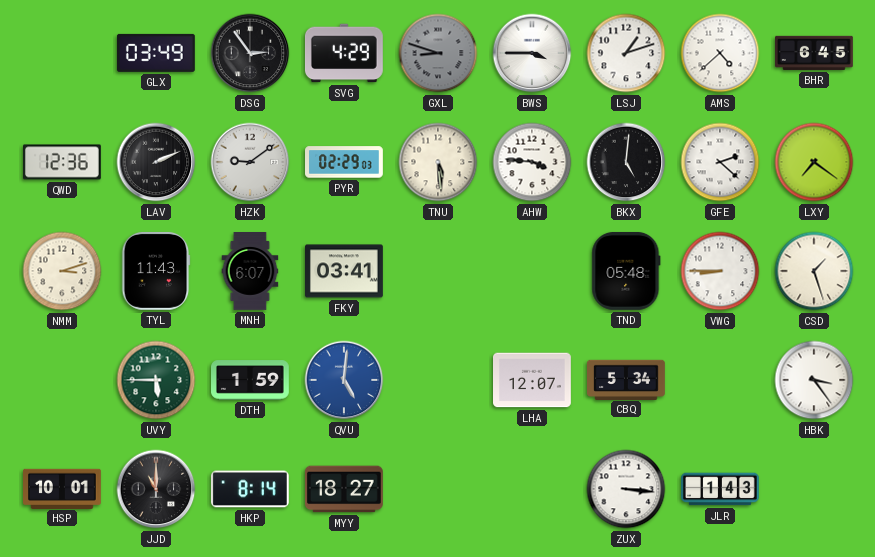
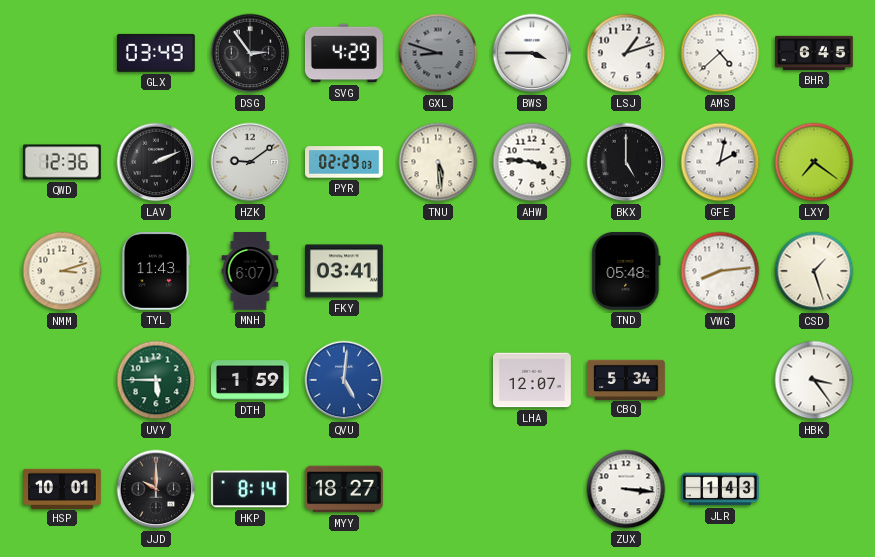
BKX: 5:01 -> 5:00 (626, 162)
GFE: 2:22 -> 2:02 (720, 162)
VWG: 8:45 -> 8:14 (720, 271)
JJD: 11:00 -> 10:00 (156, 489)
